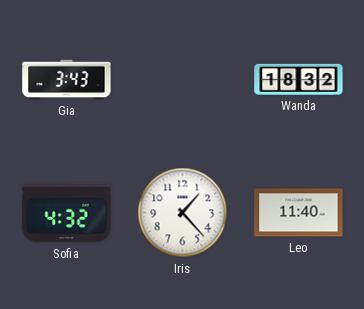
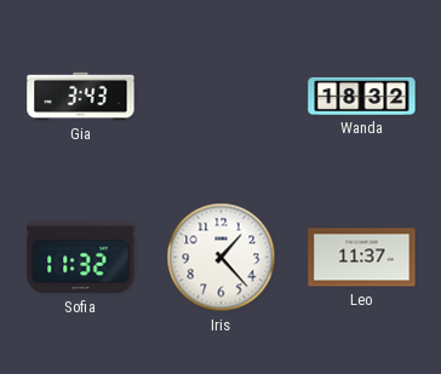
Sofia: 4:32 -> 11:32 (81, 258)
Leo: 11:40 -> 11:37 (362, 258)
